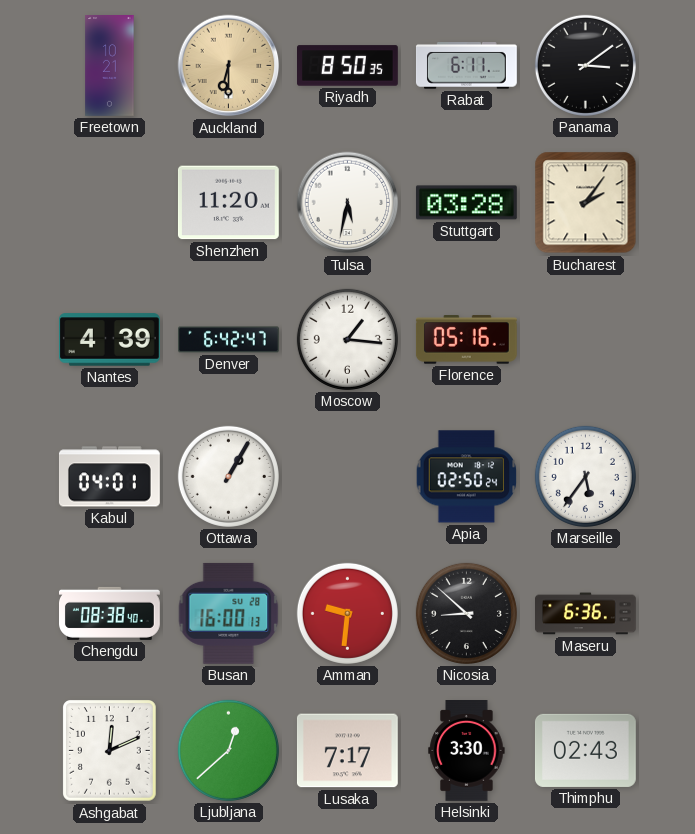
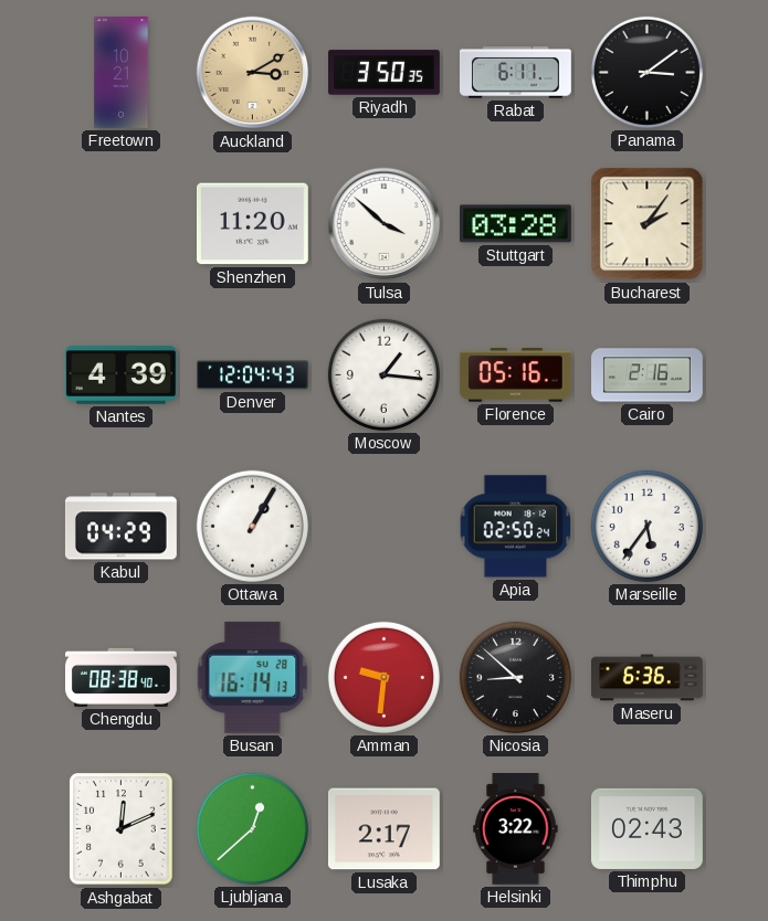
Auckland: 6:30 -> 3:10 (253, 73)
Riyadh: 8:50 -> 3:50 (385, 73)
Tulsa: 5:32 -> 3:52 (385, 224)
Denver: 6:42 -> 12:04 (253, 375)
Cairo: none -> 2:16 (648, 375)
Kabul: 04:01 -> 04:29 (120, 527)
Busan: 16:00 -> 16:14 (253, 677)
Lusaka: 7:17 -> 2:17 (383, 829)
Helsinki: 3:30 -> 3:22 (516, 829)
